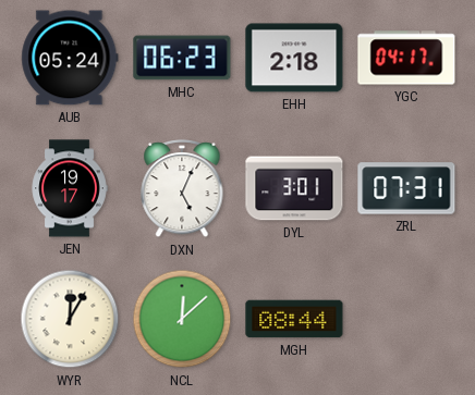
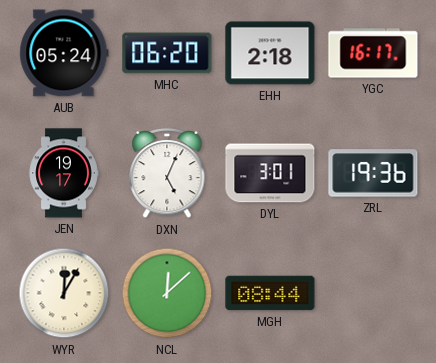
MHC: 06:23 -> 06:20 (167, 53)
YGC: 04:17 -> 16:17 (373, 53)
ZRL: 07:31 -> 19:36 (373, 173)
